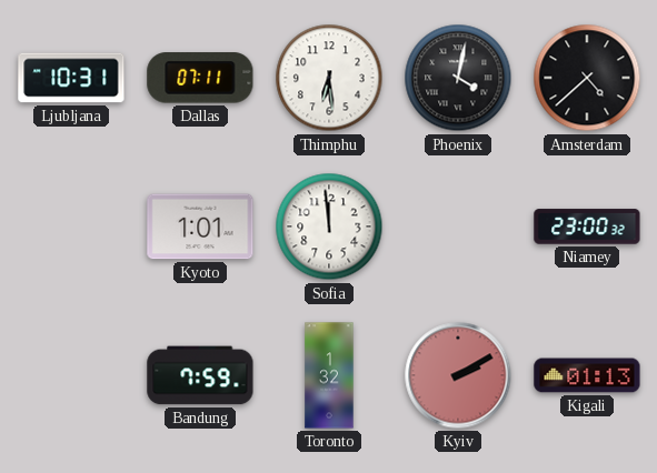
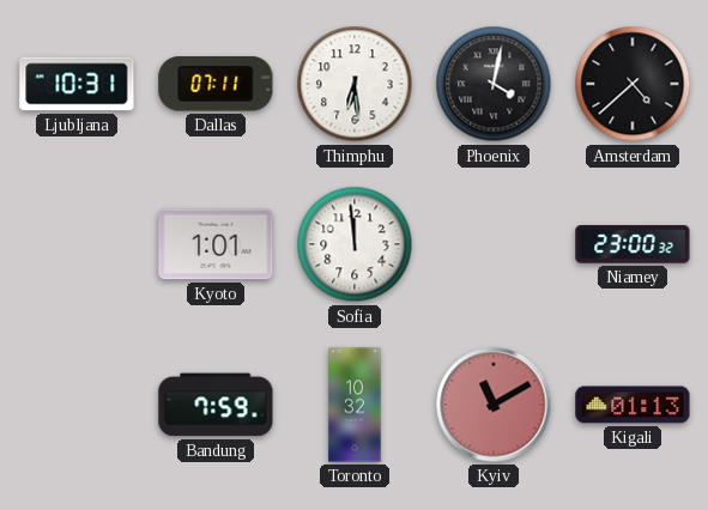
Toronto: 1:32 -> 10:32 (355, 405)
Kyiv: 2:10 -> 11:10 (494, 405)
